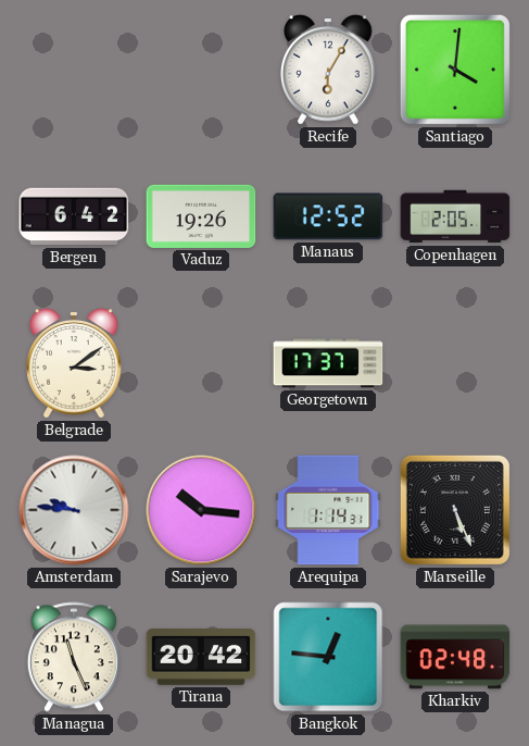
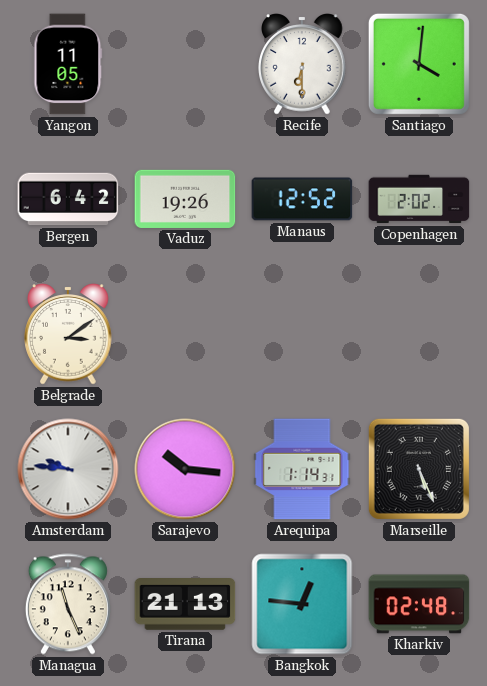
Yangon: none -> 11:05 (68, 64)
Recife: 6:05 -> 6:30 (302, 64)
Copenhagen: 2:05 -> 2:02 (419, 199)
Georgetown: 17:37 -> none (328, 363)
Tirana: 20:42 -> 21:13 (185, 605)
